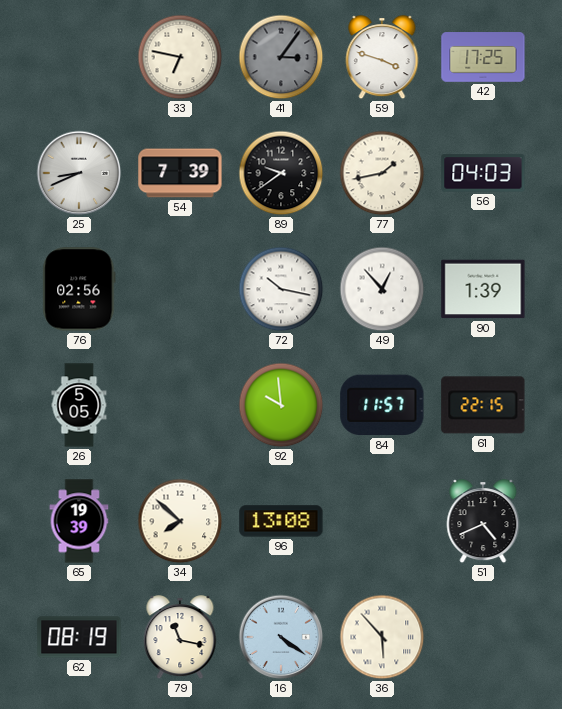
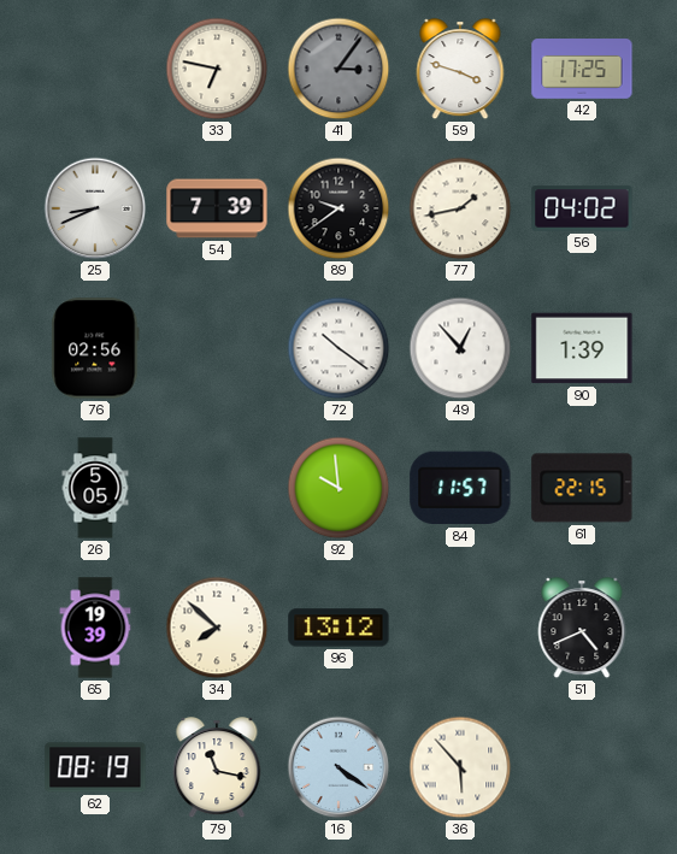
56: 04:03 -> 04:02 (582, 208)
72: 10:17 -> 10:21 (338, 348)
96: 13:08 -> 13:12 (338, 628)
